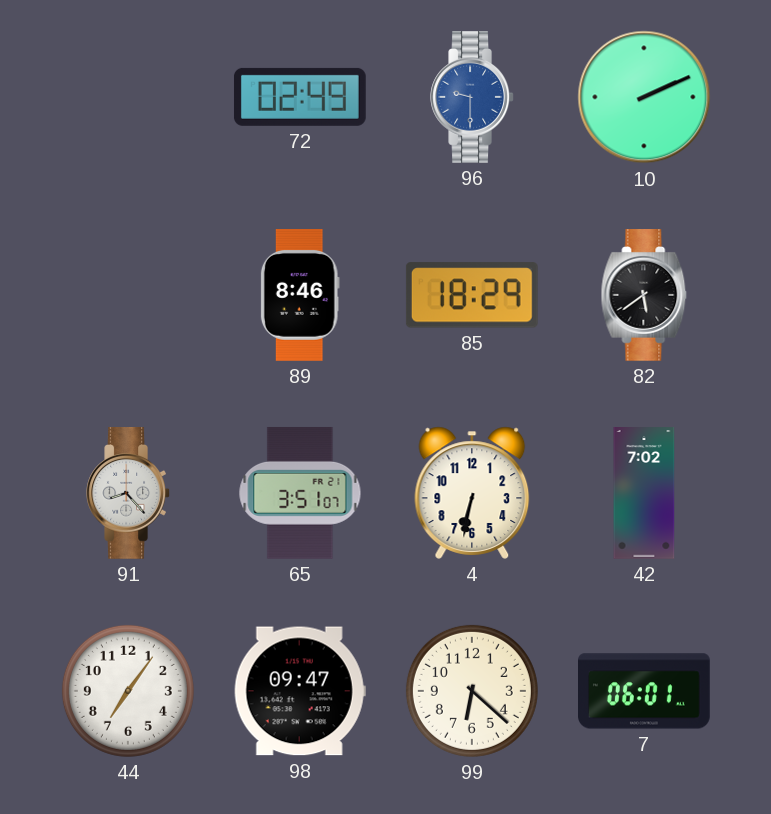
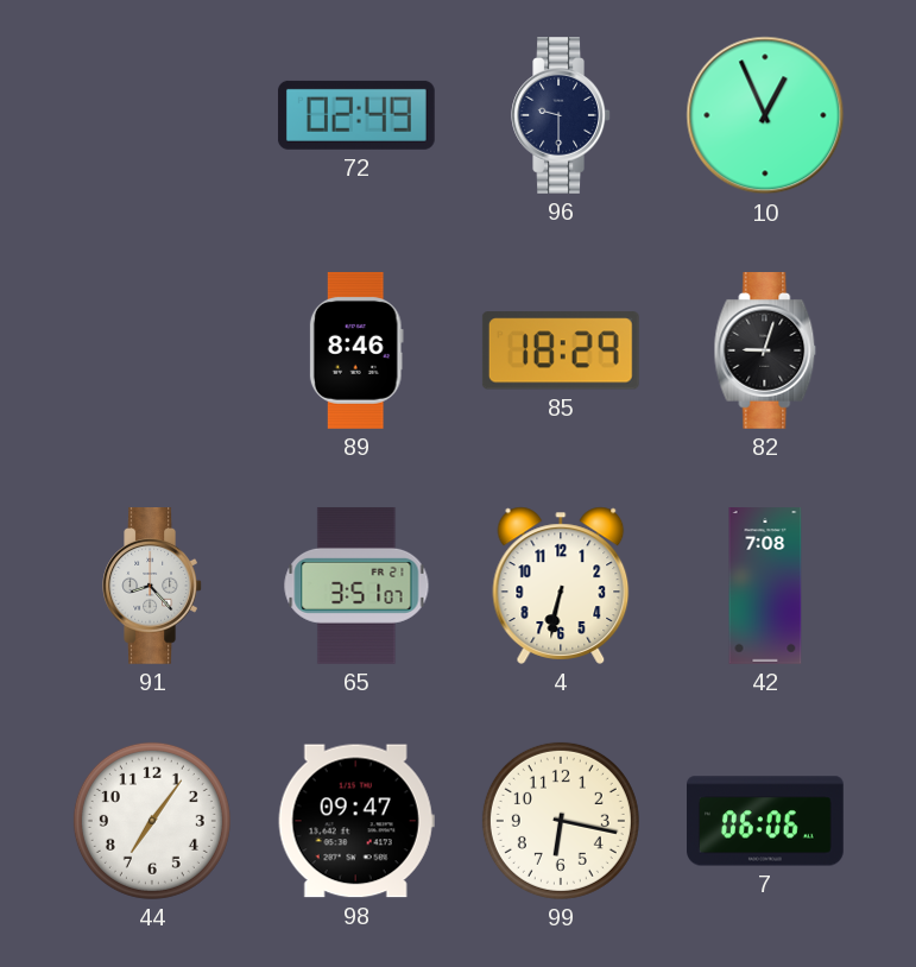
96 dial: blue -> navy (561, 116)
10: 2:11 -> 12:56 (765, 115)
82: 5:39 -> 9:03 (765, 352)
42: 7:02 -> 7:08 (765, 586)
99: 6:22 -> 6:17 (561, 821)
7: 06:01 -> 06:06 (766, 821)
